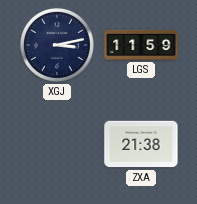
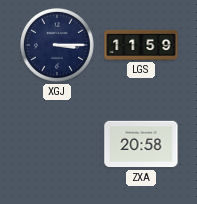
XGJ: 3:13 -> 3:15 (57, 45)
ZXA: 21:38 -> 20:58 (141, 144)
